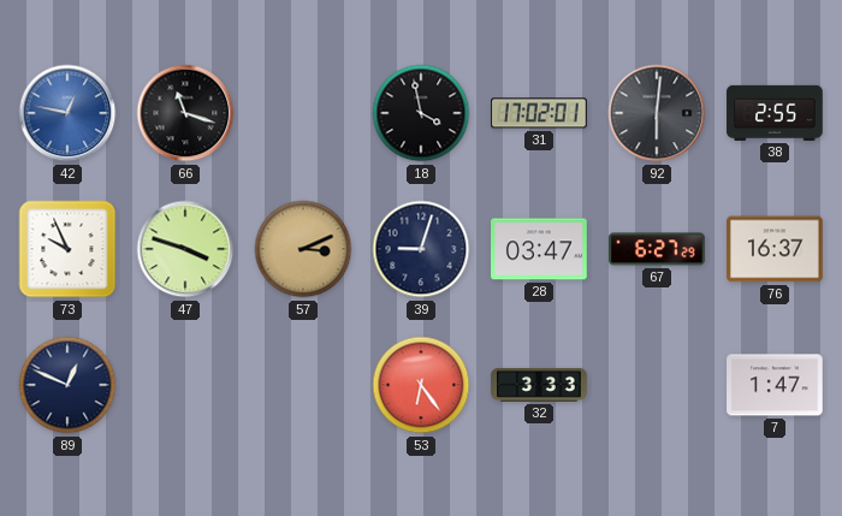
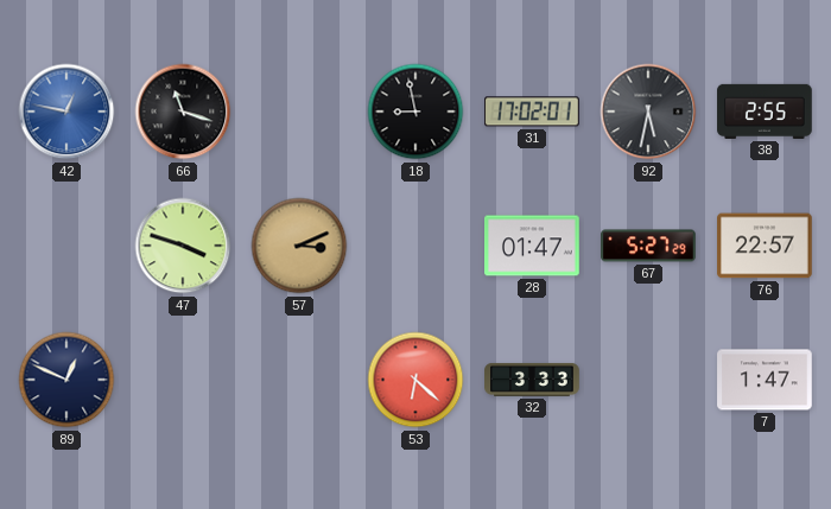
18: 3:58 -> 8:58 (415, 112)
92: 6:01 -> 5:32 (648, 112)
73: 9:56 -> none (67, 249)
39: 9:03 -> none (421, 249)
28: 03:47 -> 01:47 (533, 246)
67: 6:27 -> 5:27 (648, 246)
76: 16:37 -> 22:57 (765, 246)
53: 6:24 -> 6:22 (415, 380)
